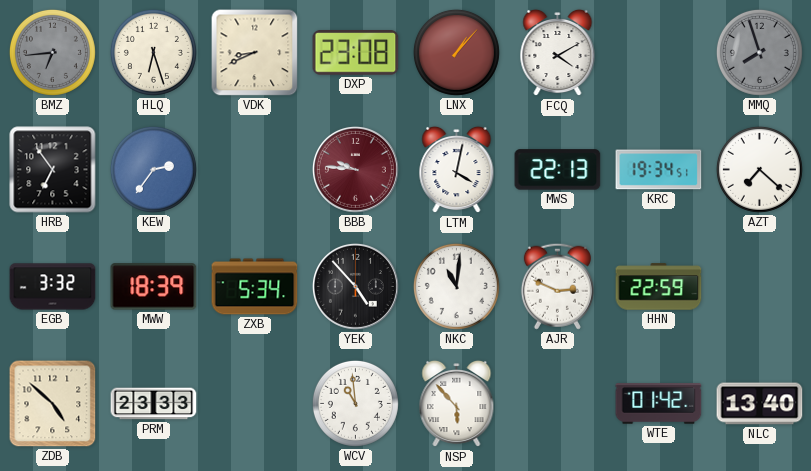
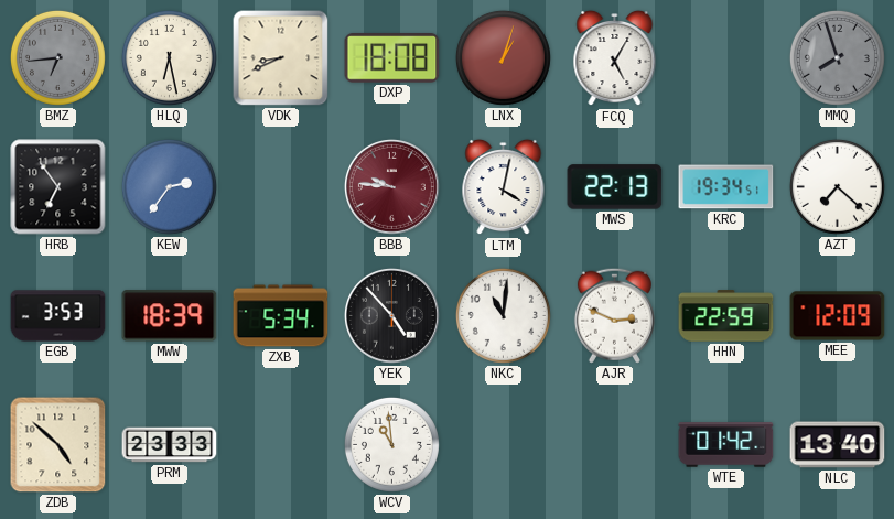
HLQ: 6:27 -> 6:28 (169, 57)
DXP: 23:08 -> 18:08 (392, 58)
LNX: 1:07 -> 1:03 (503, 57)
FCQ: 4:10 -> 5:05 (615, 58)
EGB: 3:32 -> 3:53 (58, 316)
MEE: none -> 12:09 (838, 316)
NSP: 5:53 -> none (457, 404)
